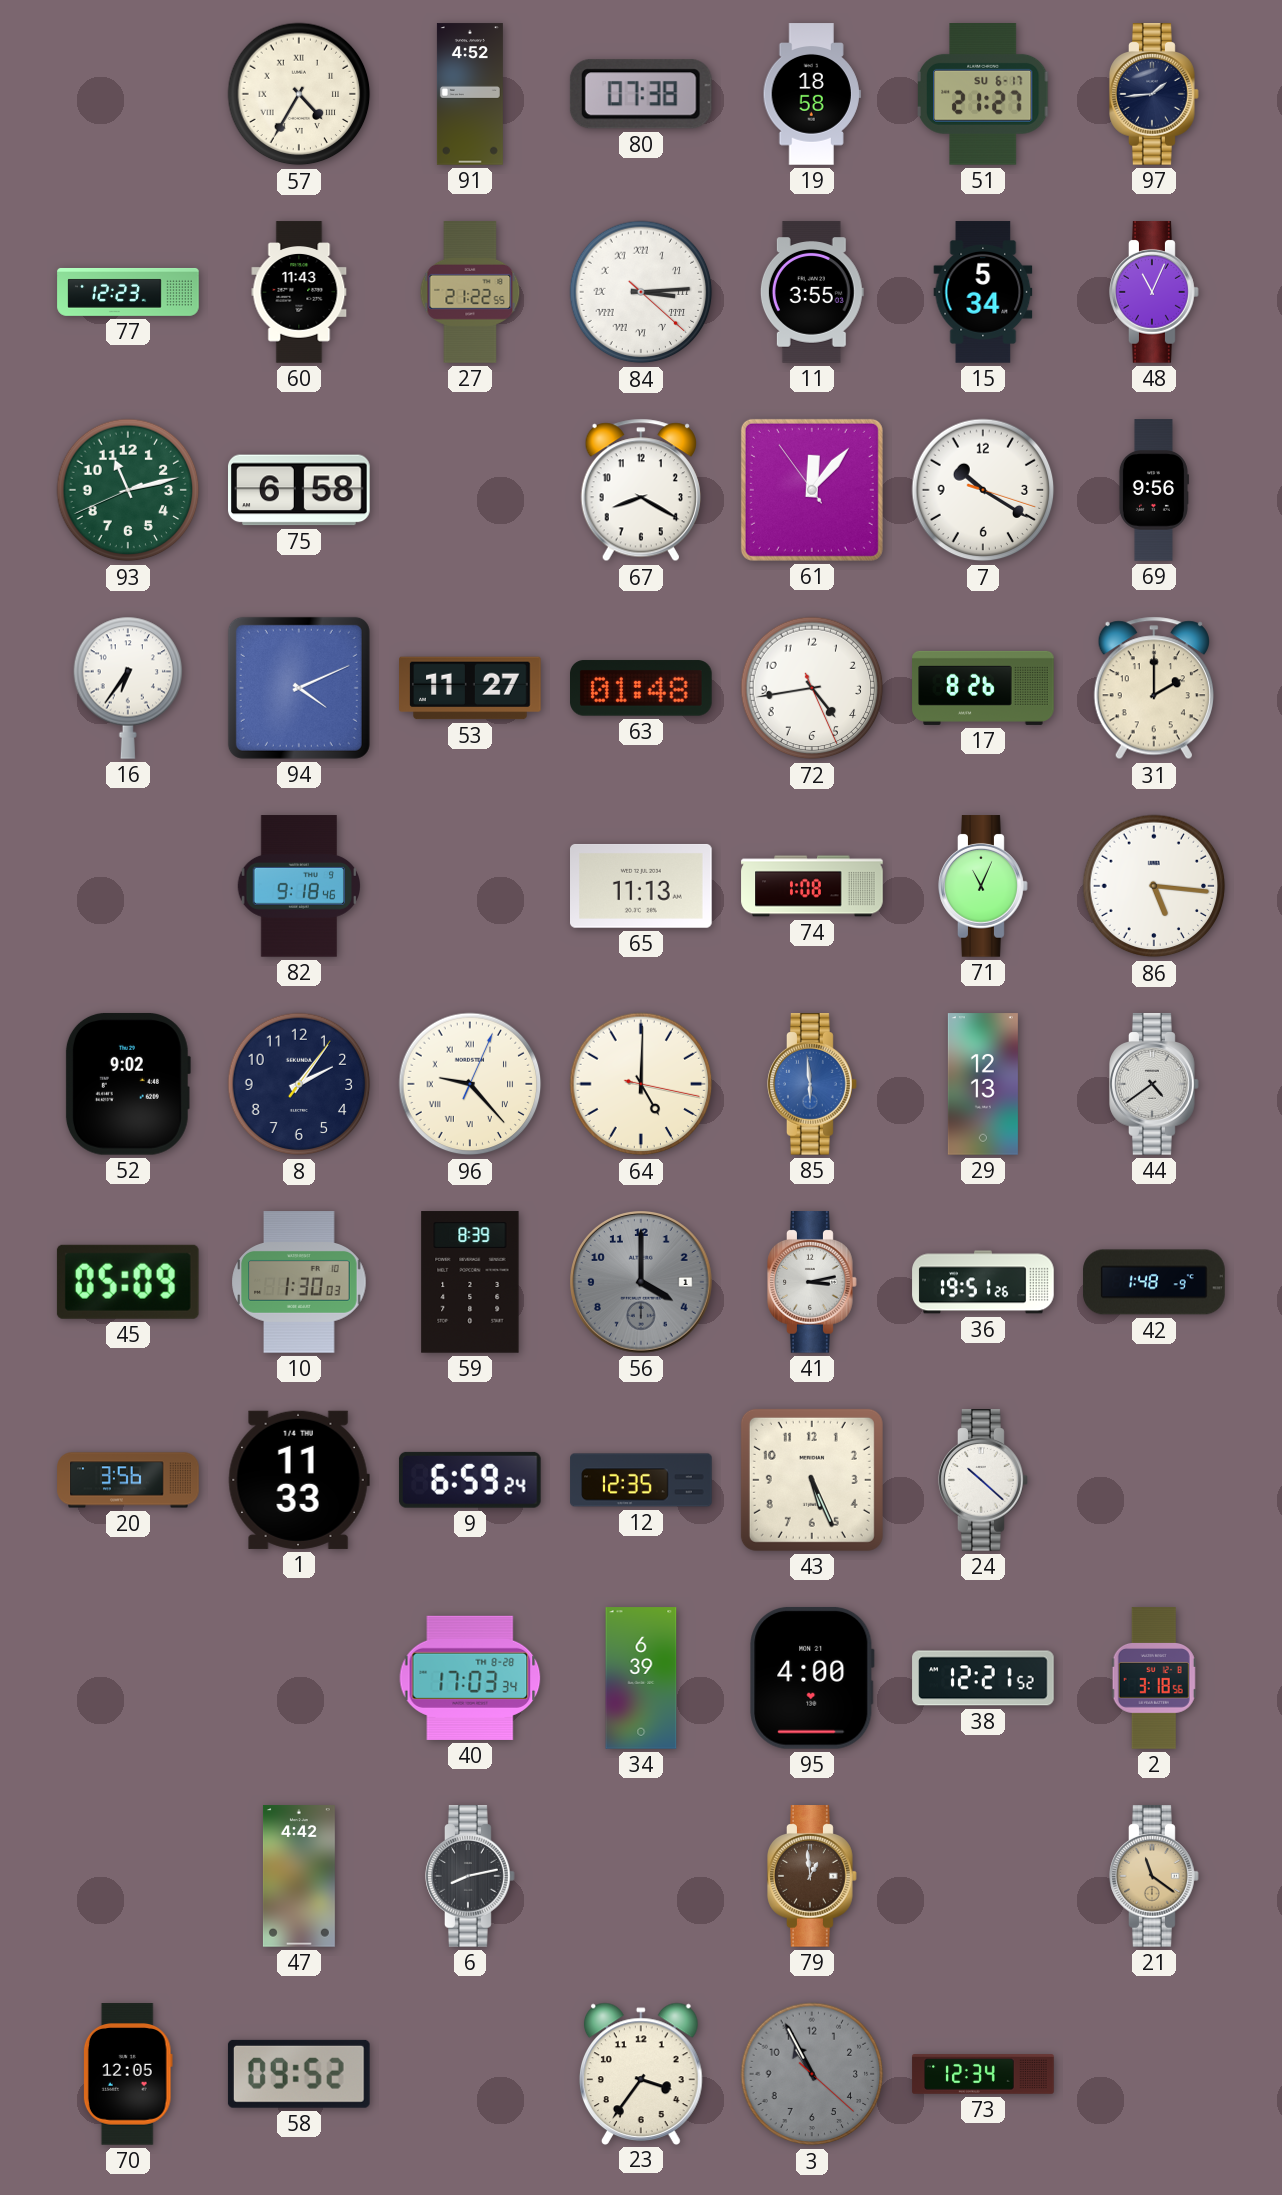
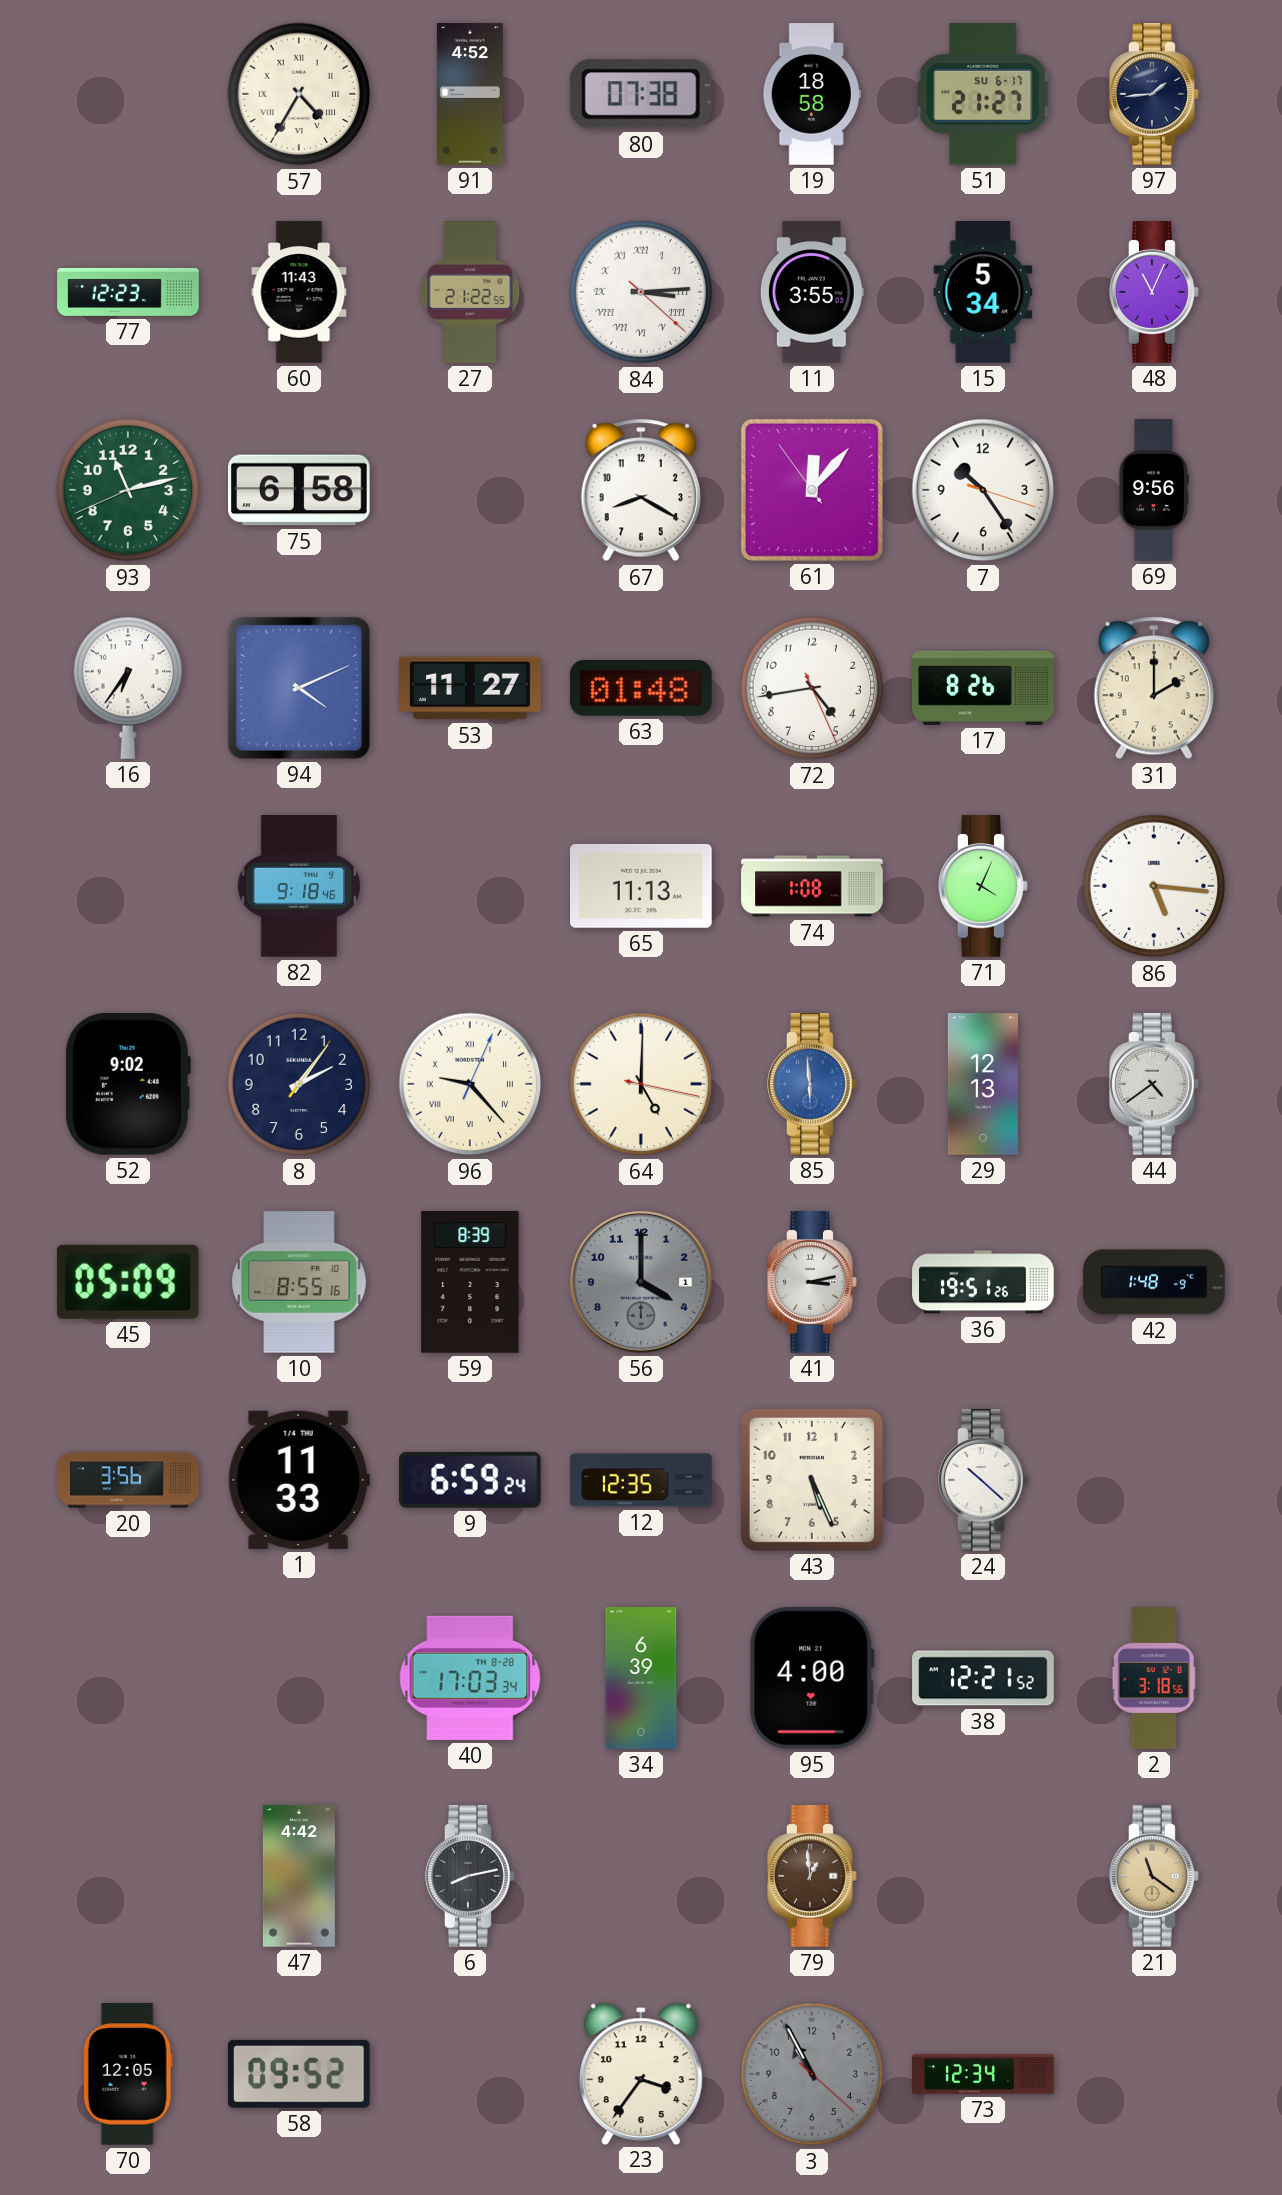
7: 10:20 -> 10:24 (983, 490)
71: 11:04 -> 4:04 (983, 886)
10: 1:30 -> 8:55 (299, 1282)
